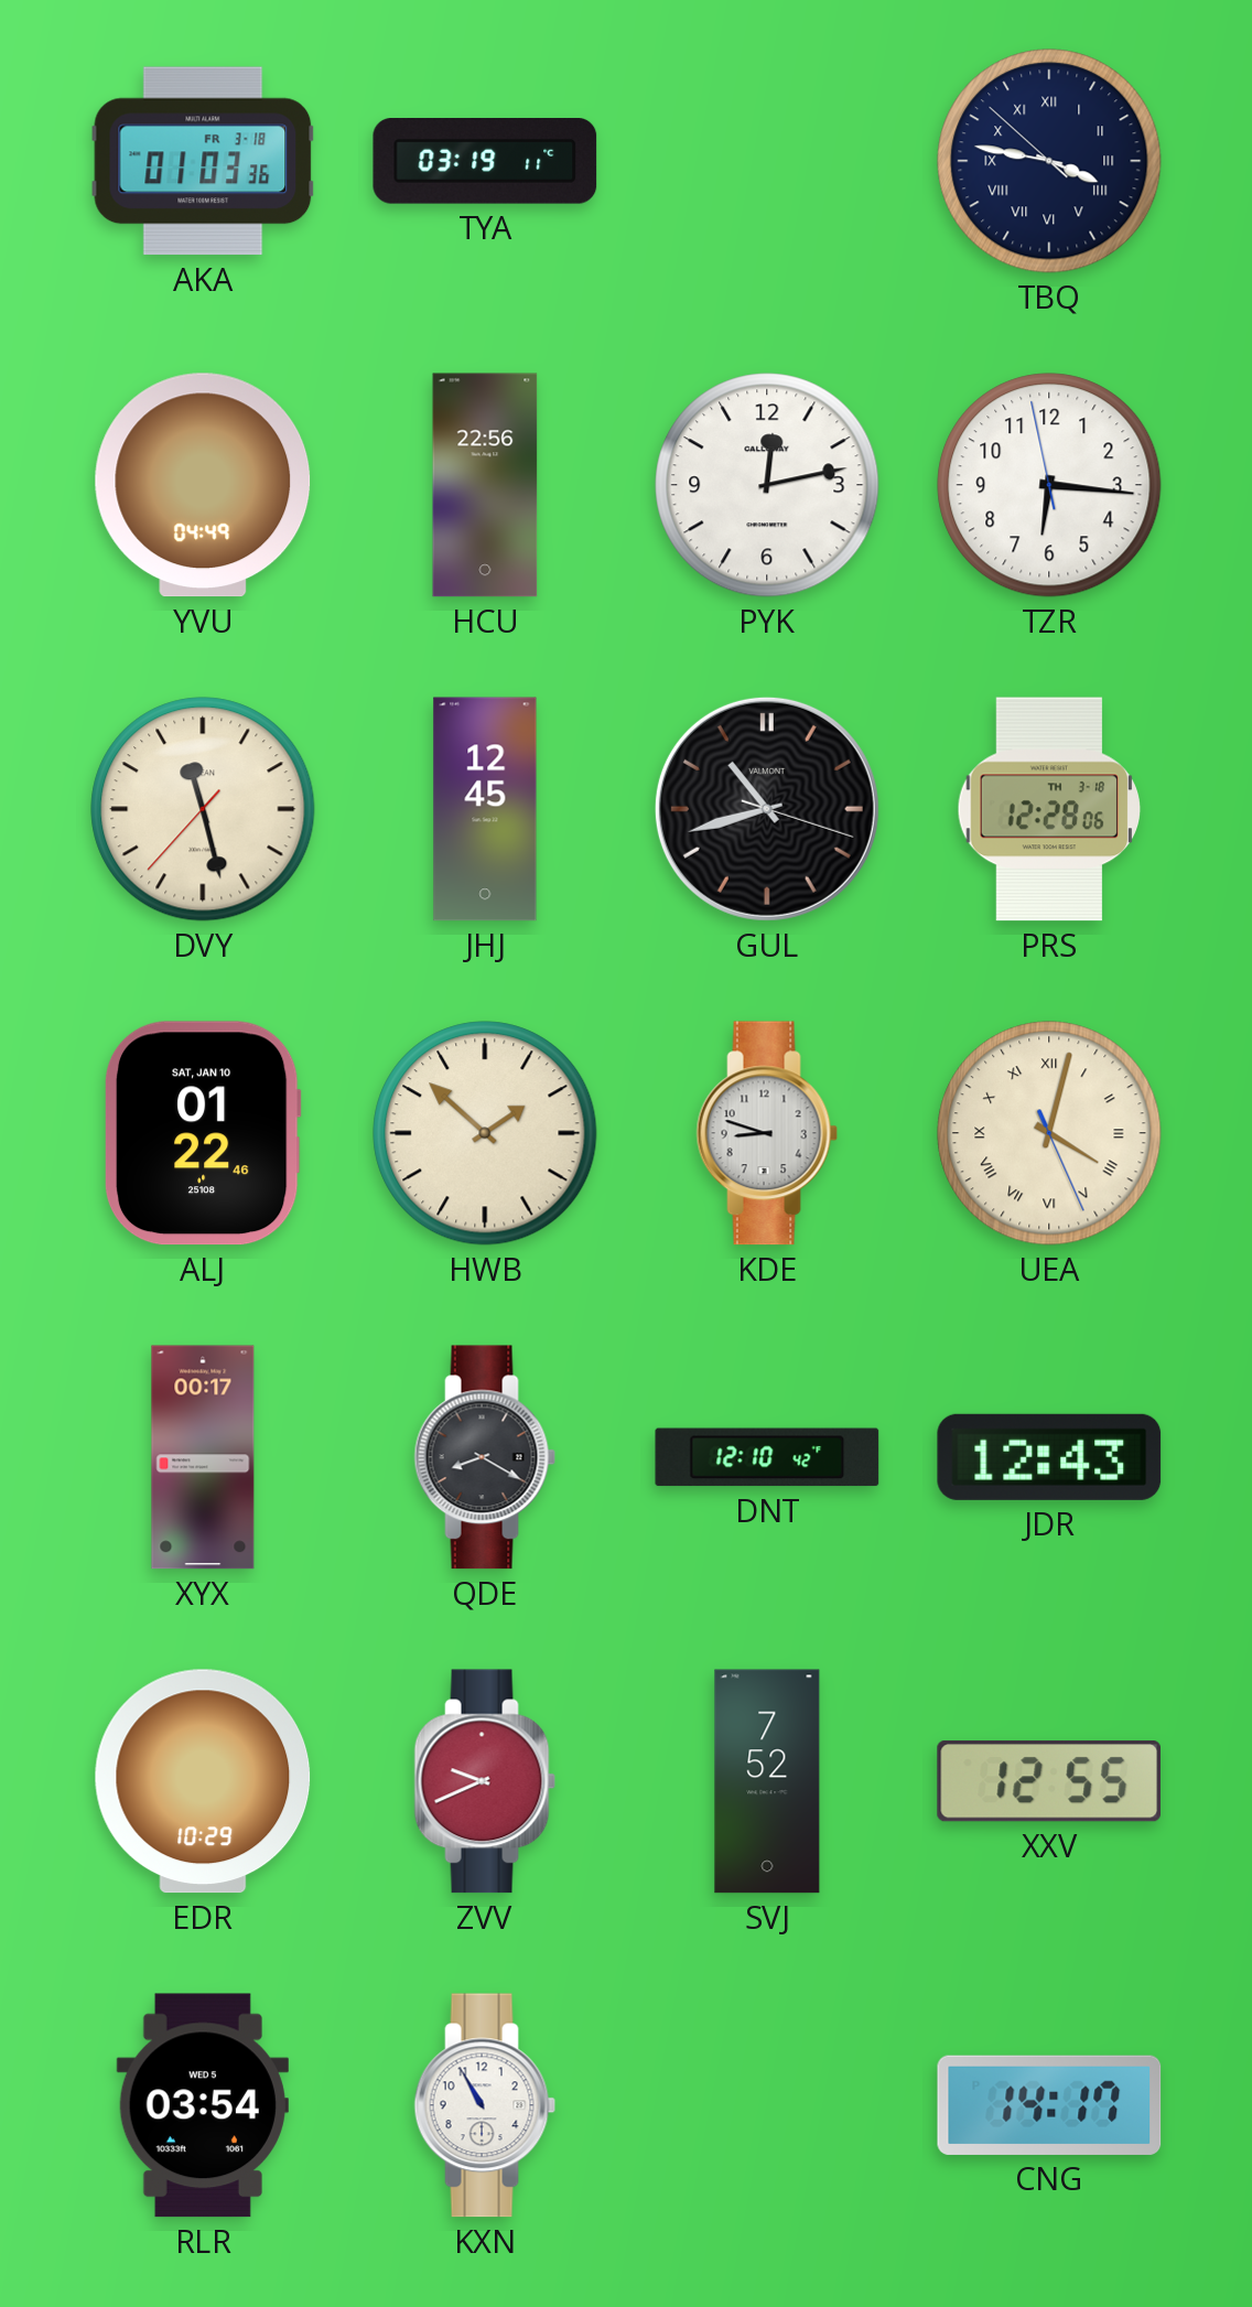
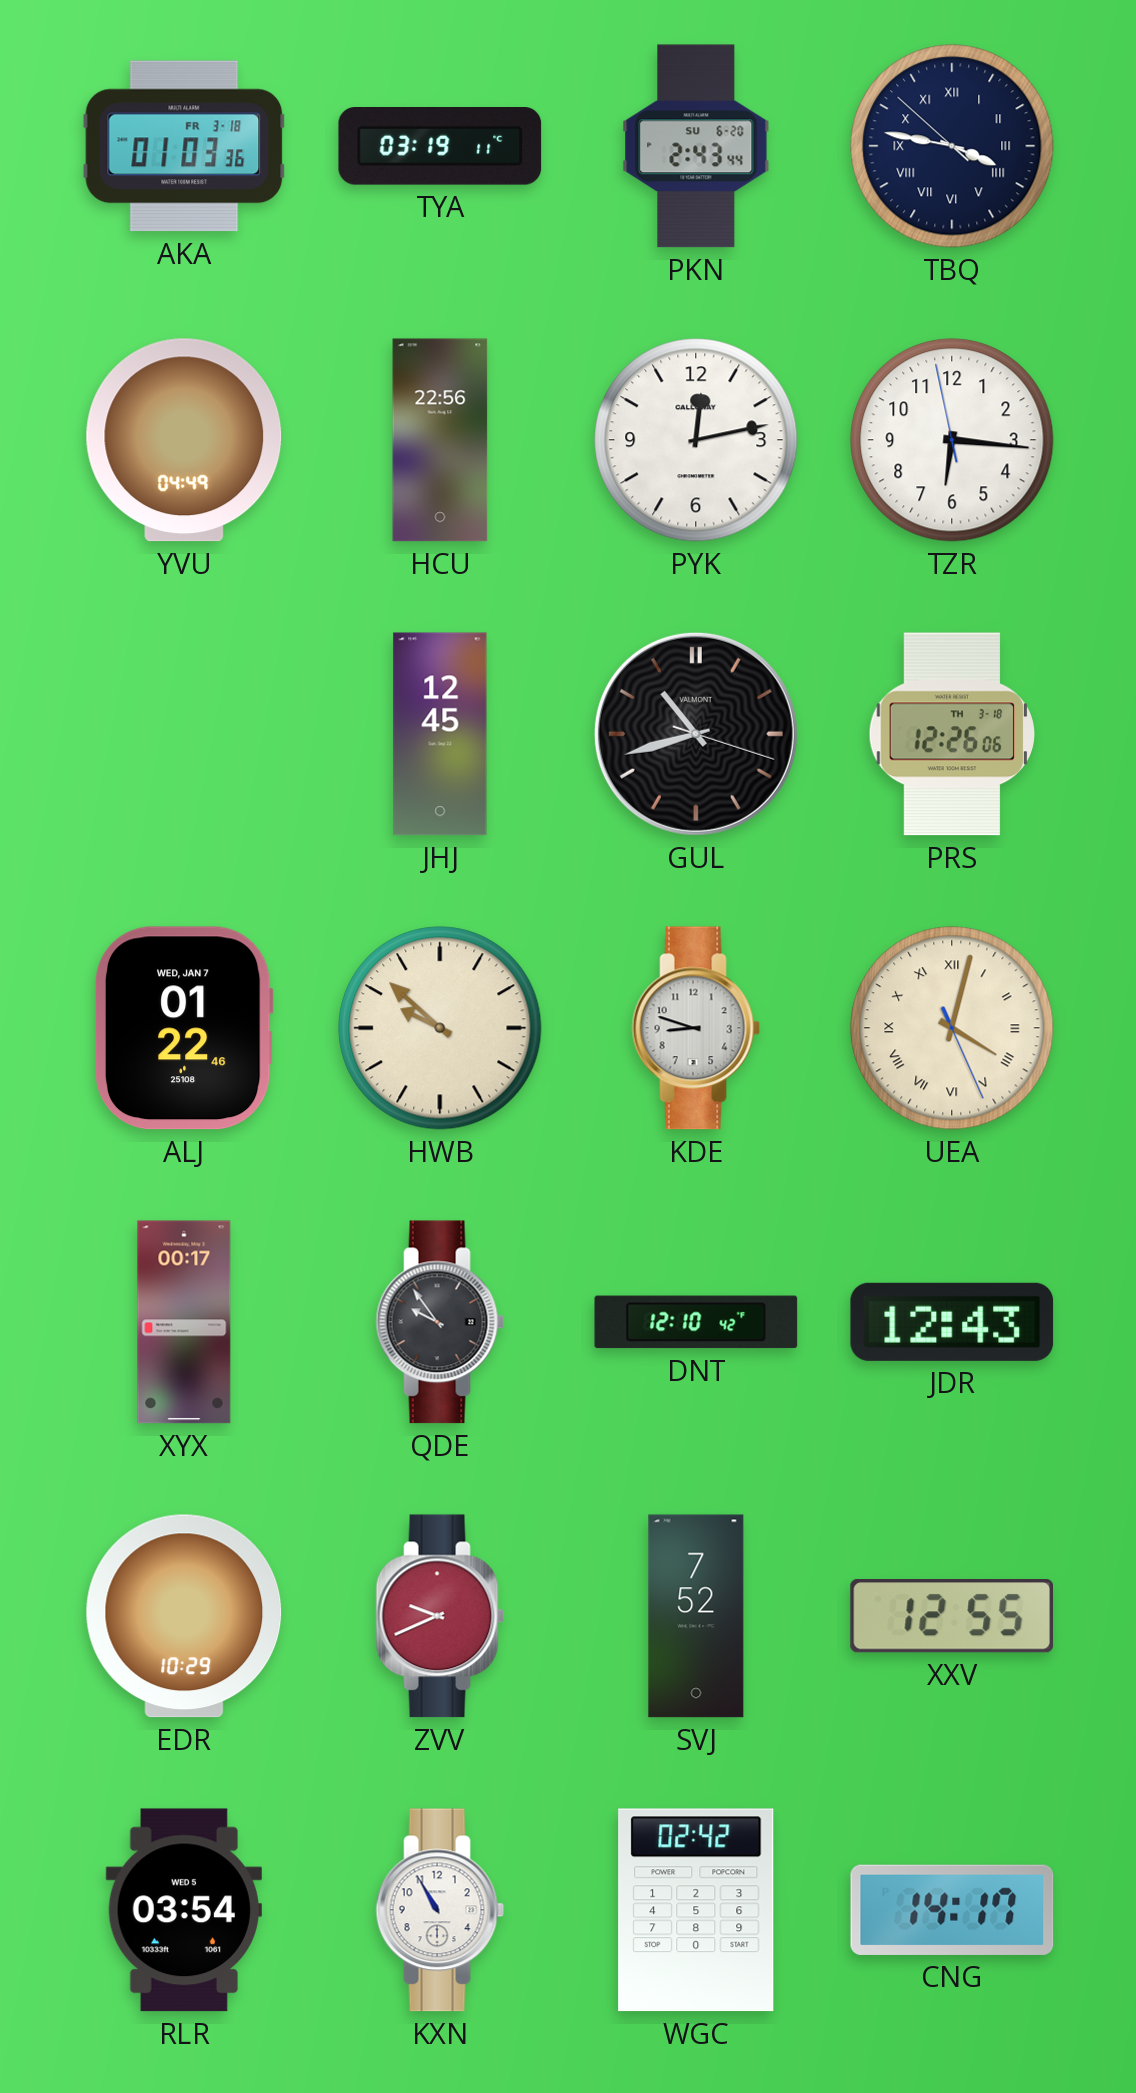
PKN: none -> 2:43 (696, 146)
DVY: 11:27 -> none (203, 809)
PRS: 12:28 -> 12:26 (951, 734)
ALJ date: SAT, JAN 10 -> WED, JAN 7 (184, 1028)
HWB: 1:52 -> 9:52 (440, 1028)
QDE: 8:20 -> 9:54 (440, 1322)
WGC: none -> 02:42 (696, 1910)
